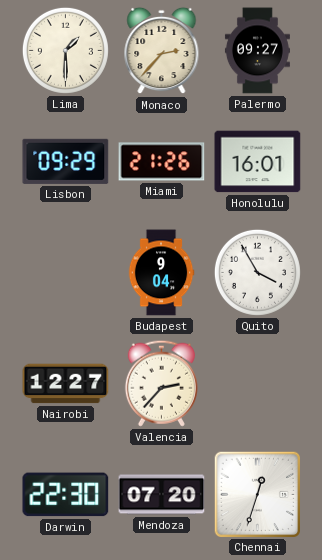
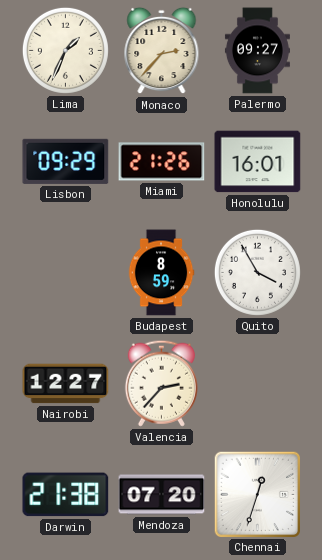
Lima: 1:30 -> 1:34 (65, 50)
Budapest: 9:04 -> 8:59 (161, 273)
Darwin: 22:30 -> 21:38 (66, 495)
